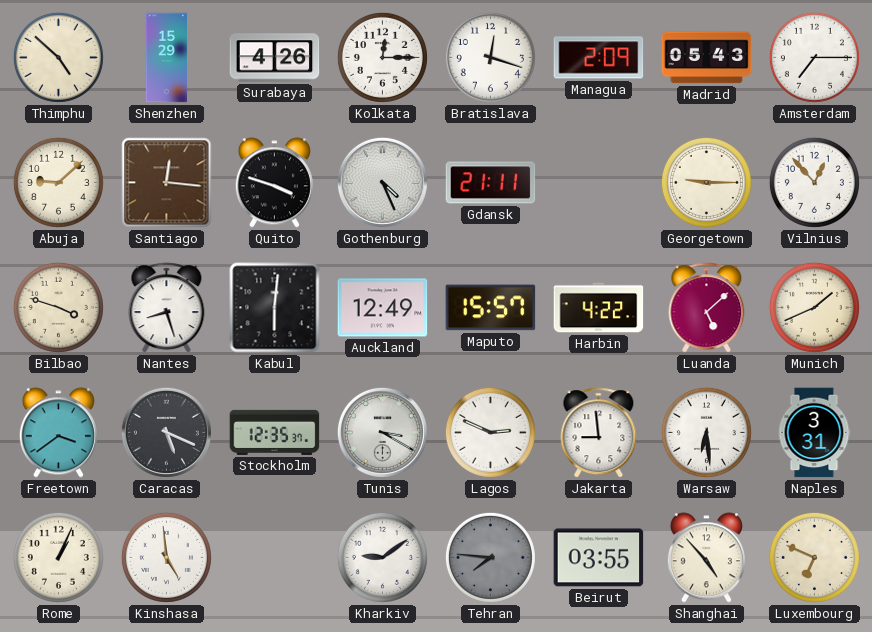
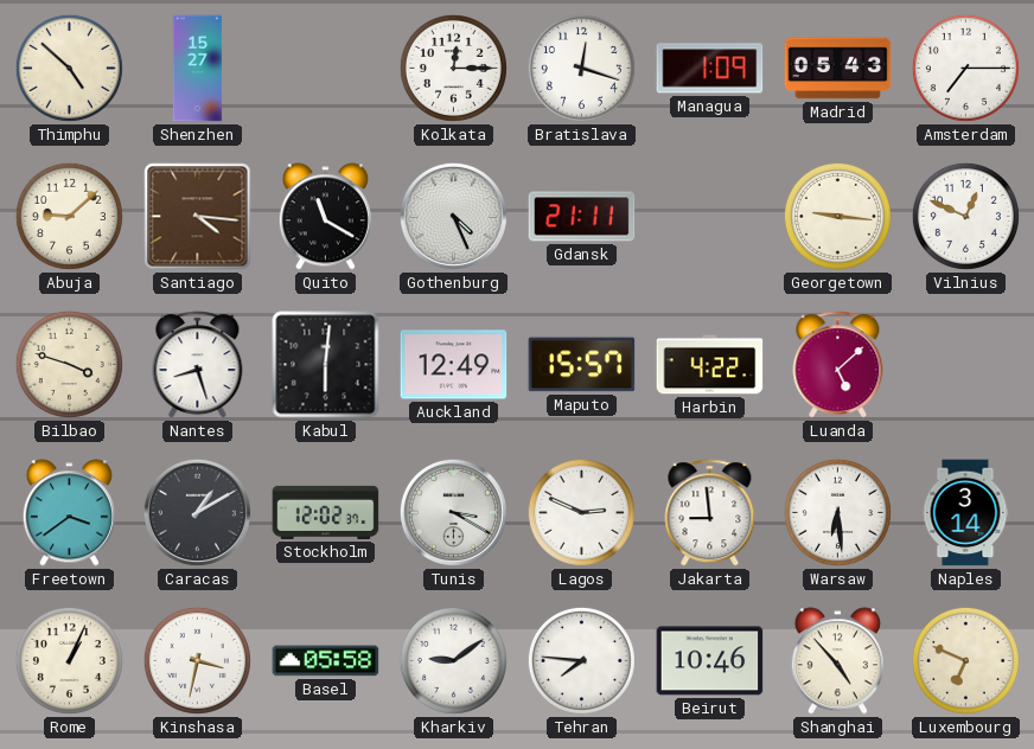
Shenzhen: 15:29 -> 15:27 (198, 69)
Surabaya: 4:26 -> none (275, 58)
Managua: 2:09 -> 1:09 (710, 69)
Santiago: 12:16 -> 4:16 (198, 217)
Quito: 3:48 -> 11:20 (325, 217)
Georgetown: 9:15 -> 9:16 (837, 216)
Vilnius: 12:53 -> 12:49 (965, 216)
Munich: 1:41 -> none (814, 307)
Caracas: 5:19 -> 1:10 (197, 512)
Stockholm: 12:35 -> 12:02 (326, 512)
Naples: 3:31 -> 3:14 (965, 513)
Kinshasa: 4:59 -> 3:32 (197, 660)
Basel: none -> 05:58 (326, 661)
Tehran dial: grey -> white (581, 660)
Beirut: 03:55 -> 10:46 (710, 661)
